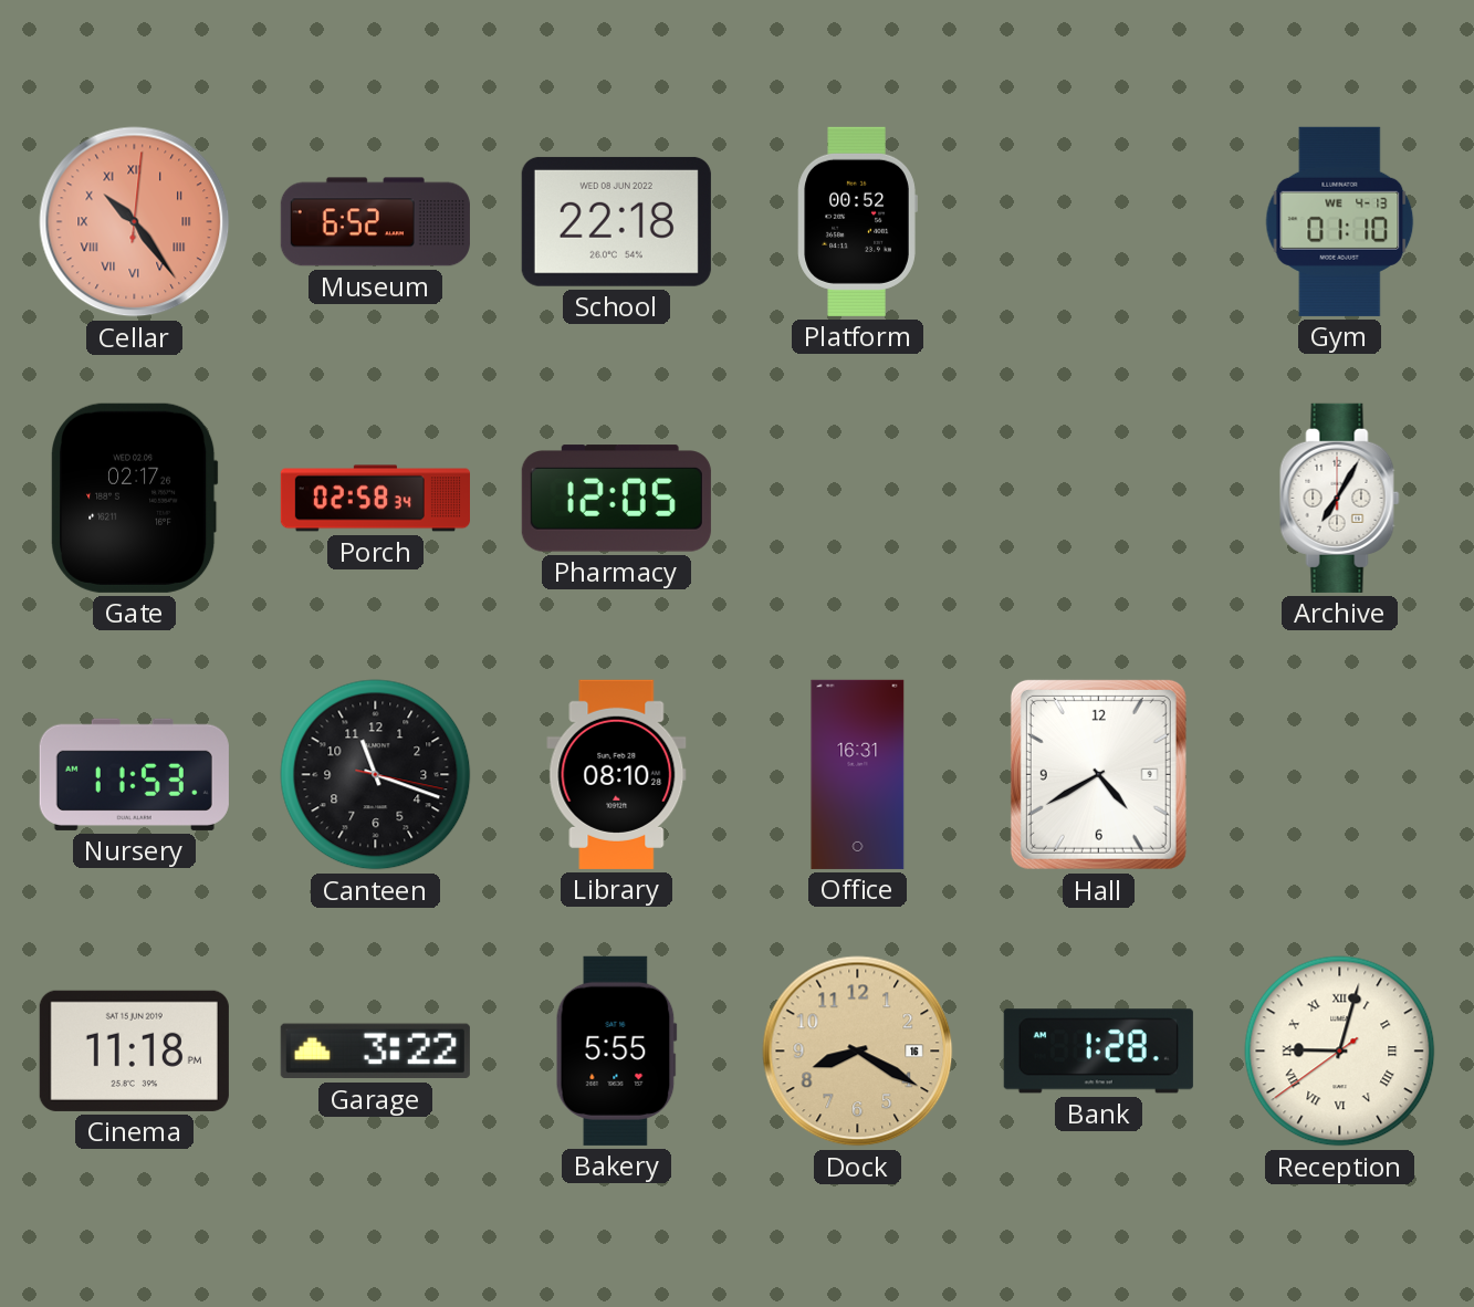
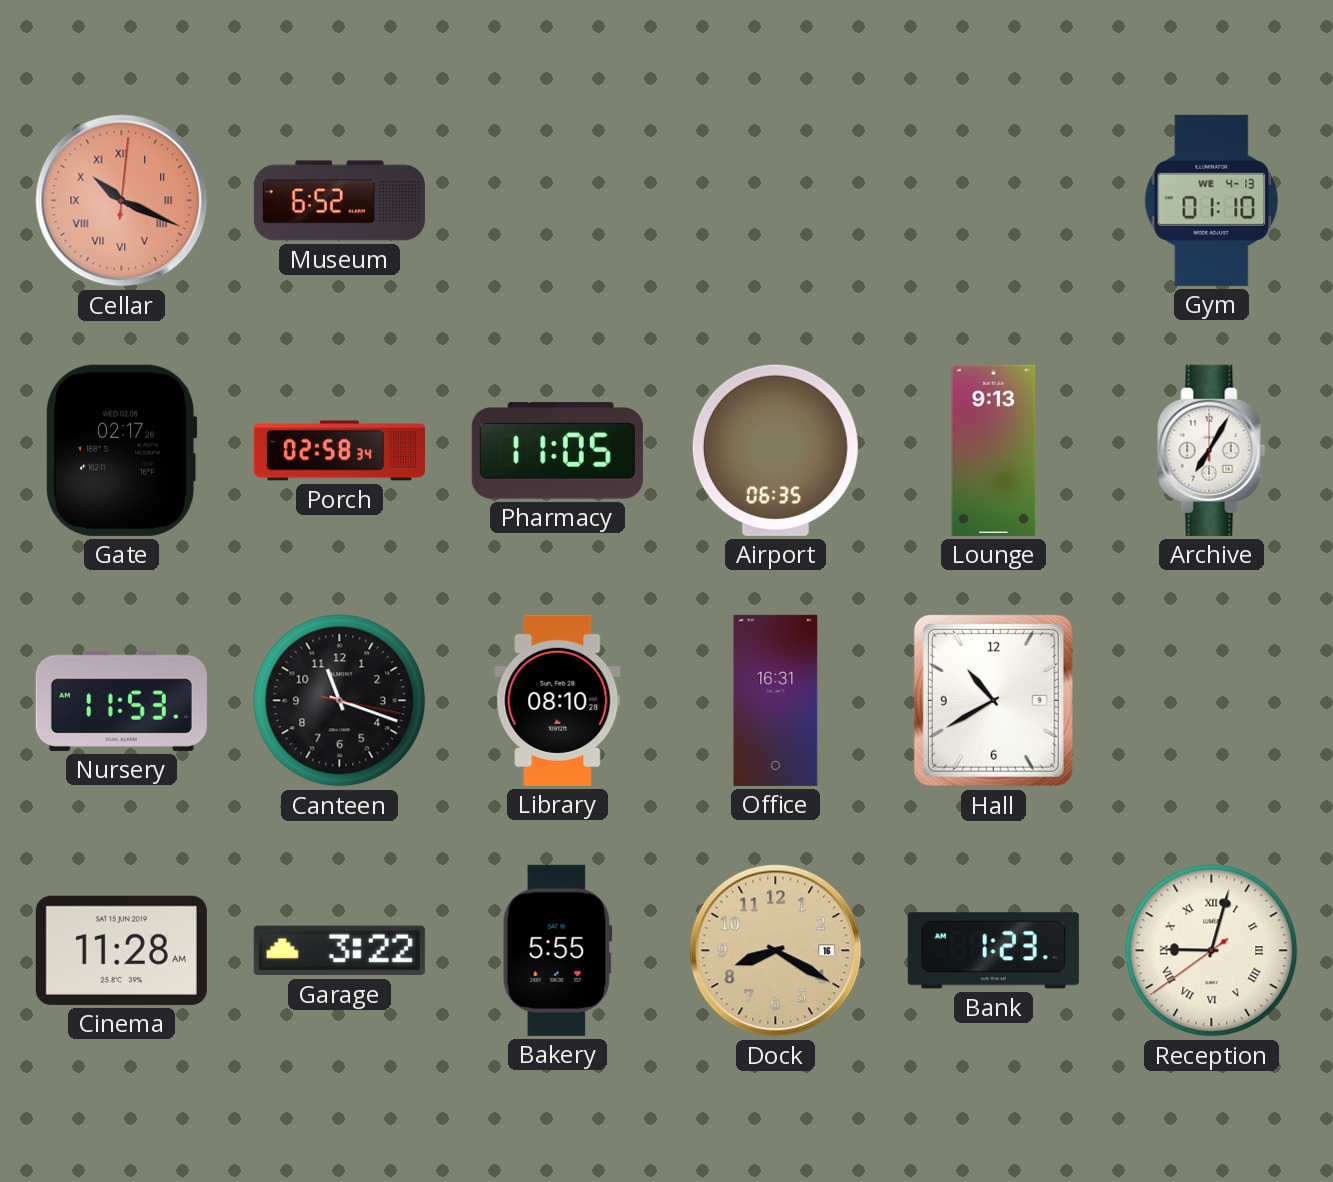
Cellar: 10:24 -> 10:19 (122, 201)
School: 22:18 -> none (616, 221)
Platform: 00:52 -> none (857, 221)
Pharmacy: 12:05 -> 11:05 (557, 451)
Airport: none -> 06:35 (775, 450)
Lounge: none -> 9:13 (994, 450)
Hall: 4:40 -> 10:40 (993, 700)
Cinema: 11:18 -> 11:28 (121, 950)
Bank: 1:28 -> 1:23 (993, 951)
